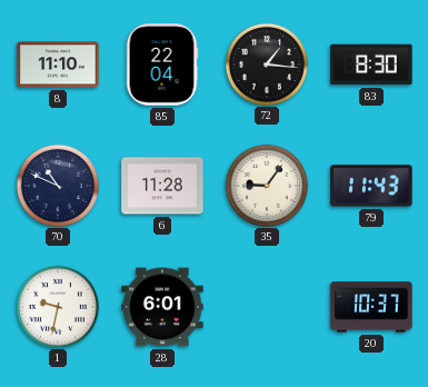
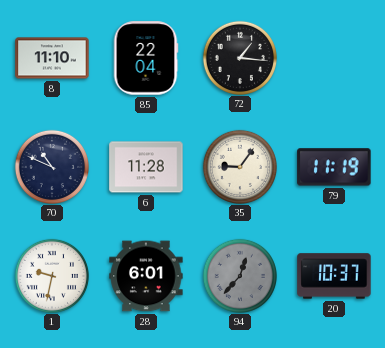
83: 8:30 -> none (371, 64)
79: 11:43 -> 11:19 (334, 167)
94: none -> 12:37 (239, 275)
